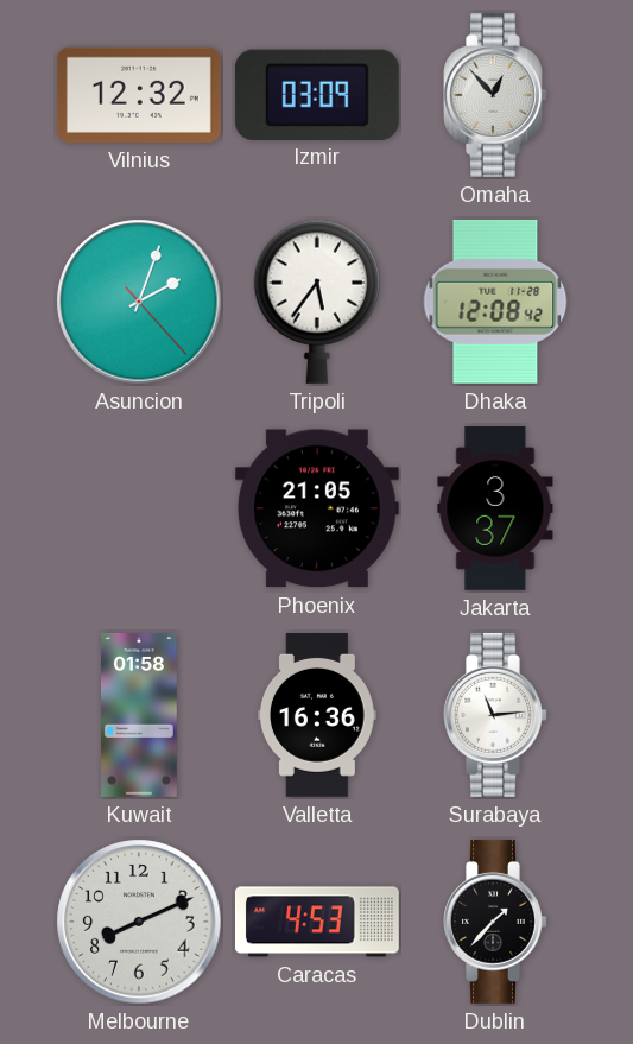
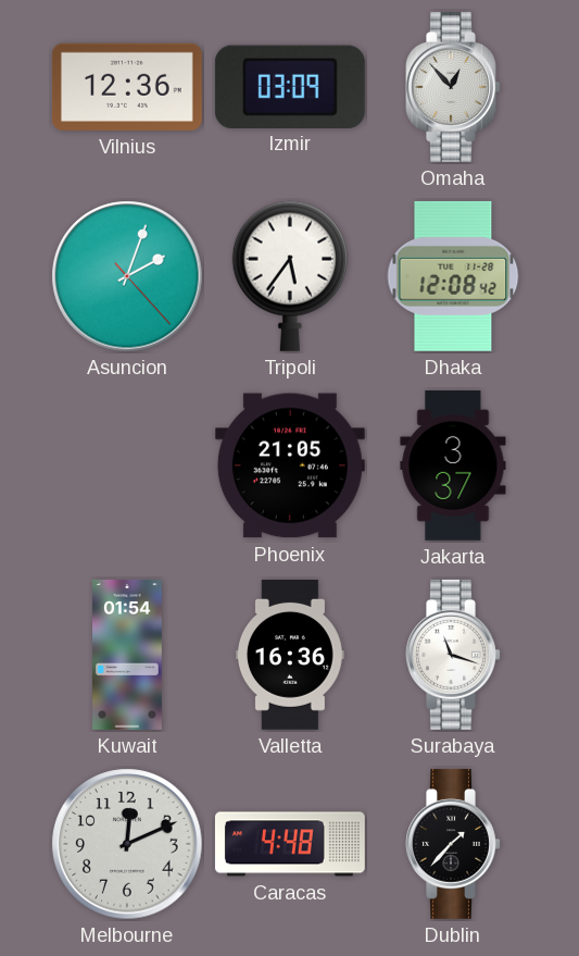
Vilnius: 12:32 -> 12:36 (127, 87)
Kuwait: 01:58 -> 01:54 (128, 655)
Surabaya: 11:14 -> 11:18 (453, 655)
Melbourne: 8:11 -> 12:11 (127, 844)
Caracas: 4:53 -> 4:48 (290, 844)
